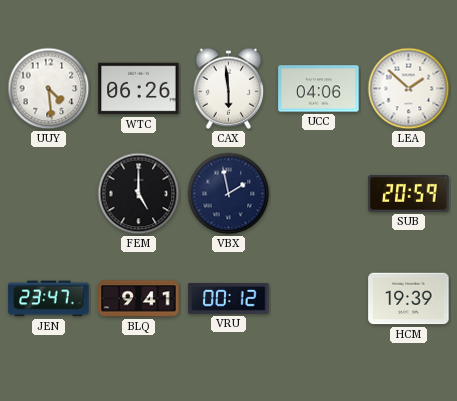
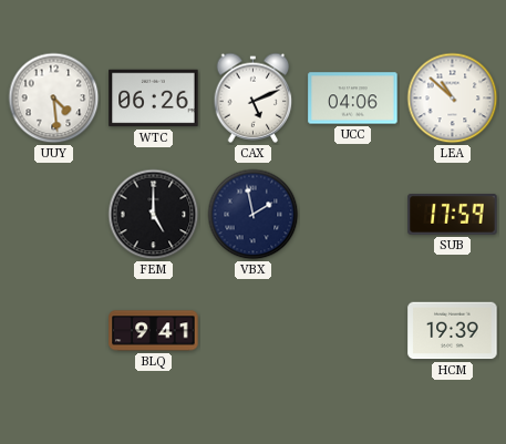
CAX: 5:59 -> 5:11 (254, 97)
LEA: 1:52 -> 10:52 (453, 99)
SUB: 20:59 -> 17:59 (453, 215)
JEN: 23:47 -> none (49, 299)
VRU: 00:12 -> none (229, 299)
